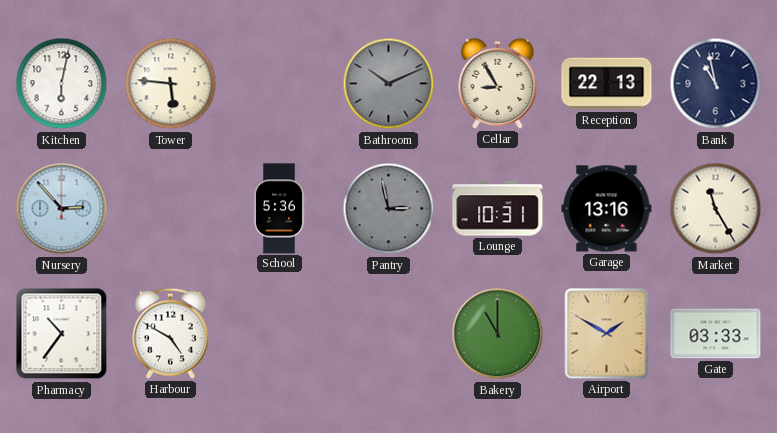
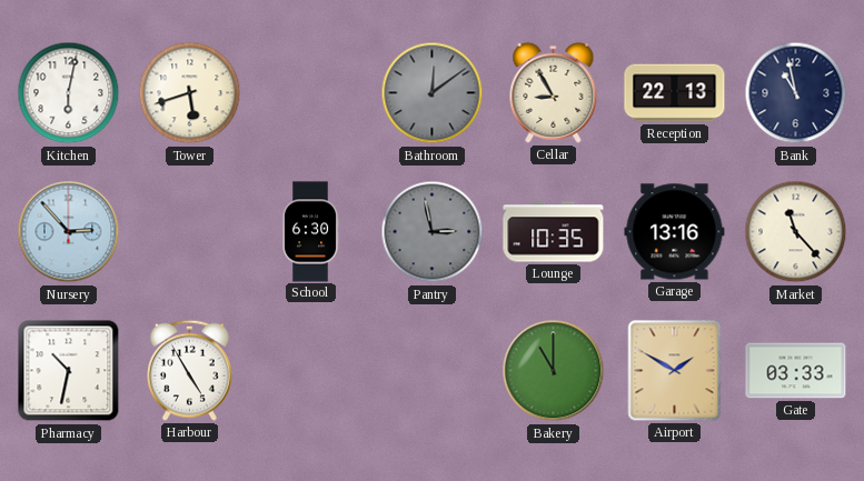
Tower: 5:46 -> 5:42 (190, 93)
Bathroom: 10:11 -> 12:09 (433, 93)
School: 5:36 -> 6:30 (309, 232)
Lounge: 10:31 -> 10:35 (554, 232)
Market: 11:25 -> 11:23 (796, 232)
Pharmacy: 10:36 -> 10:32 (69, 371)
Harbour: 4:50 -> 4:55 (189, 370)
